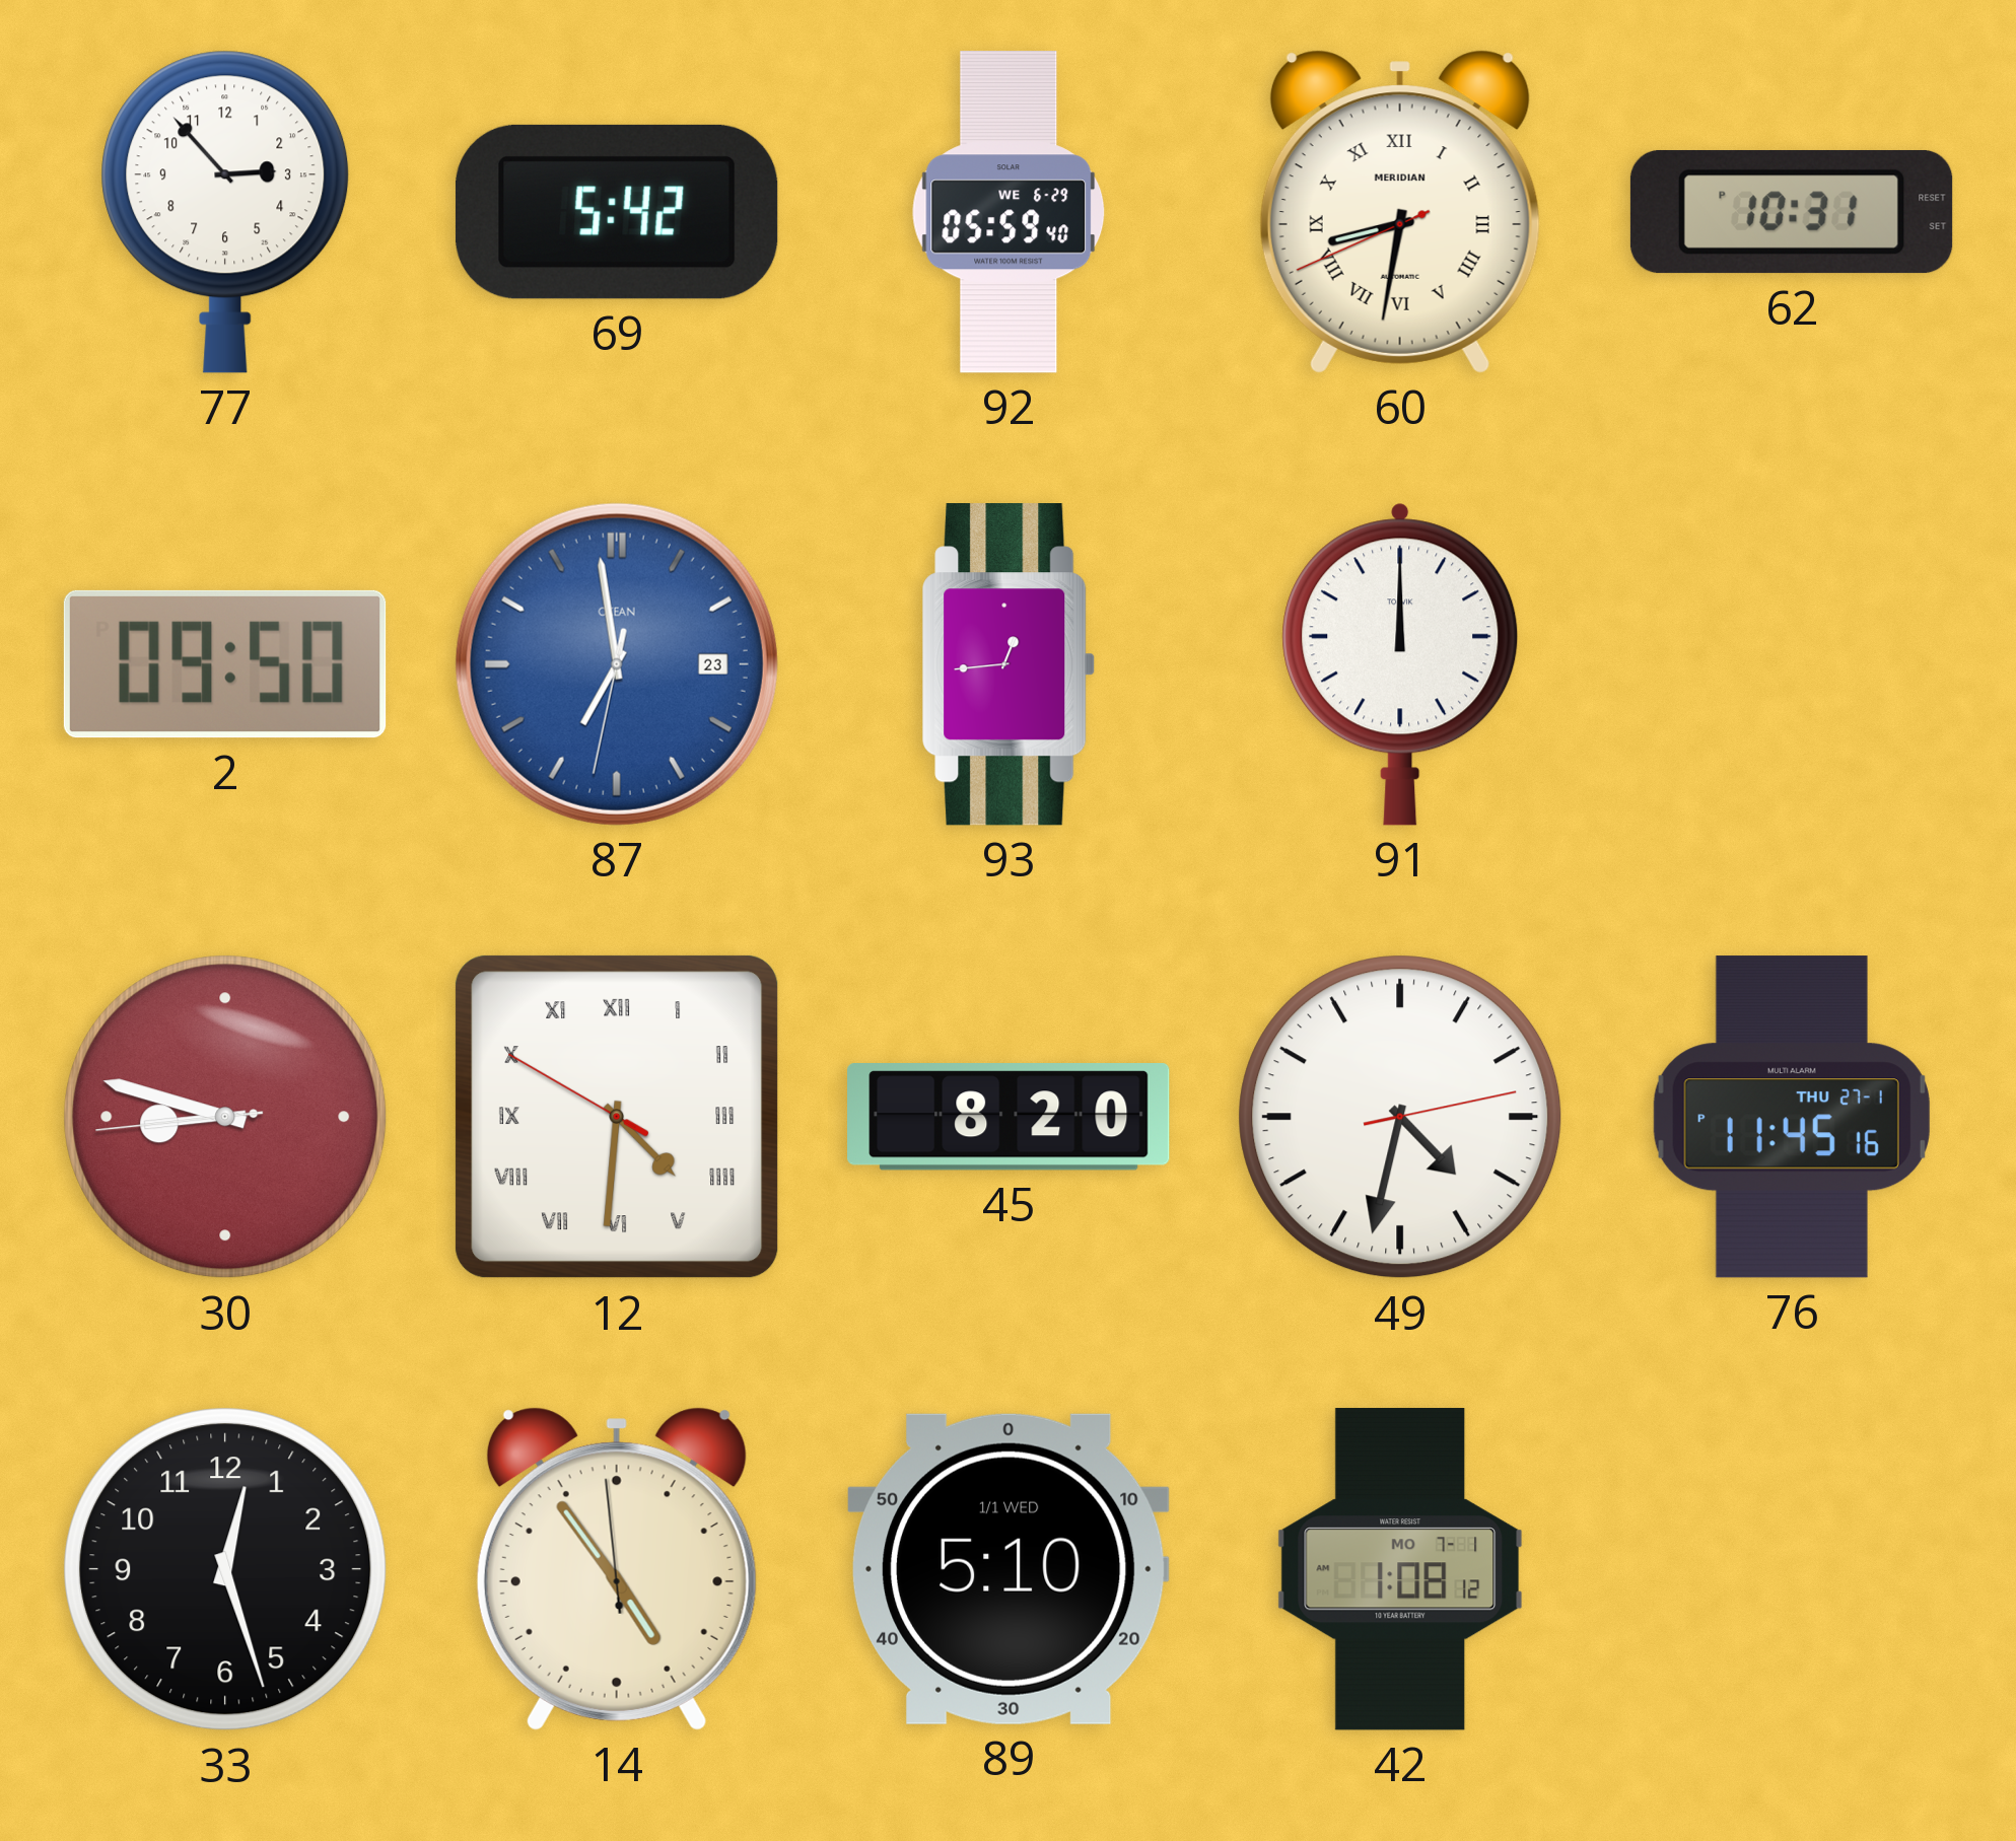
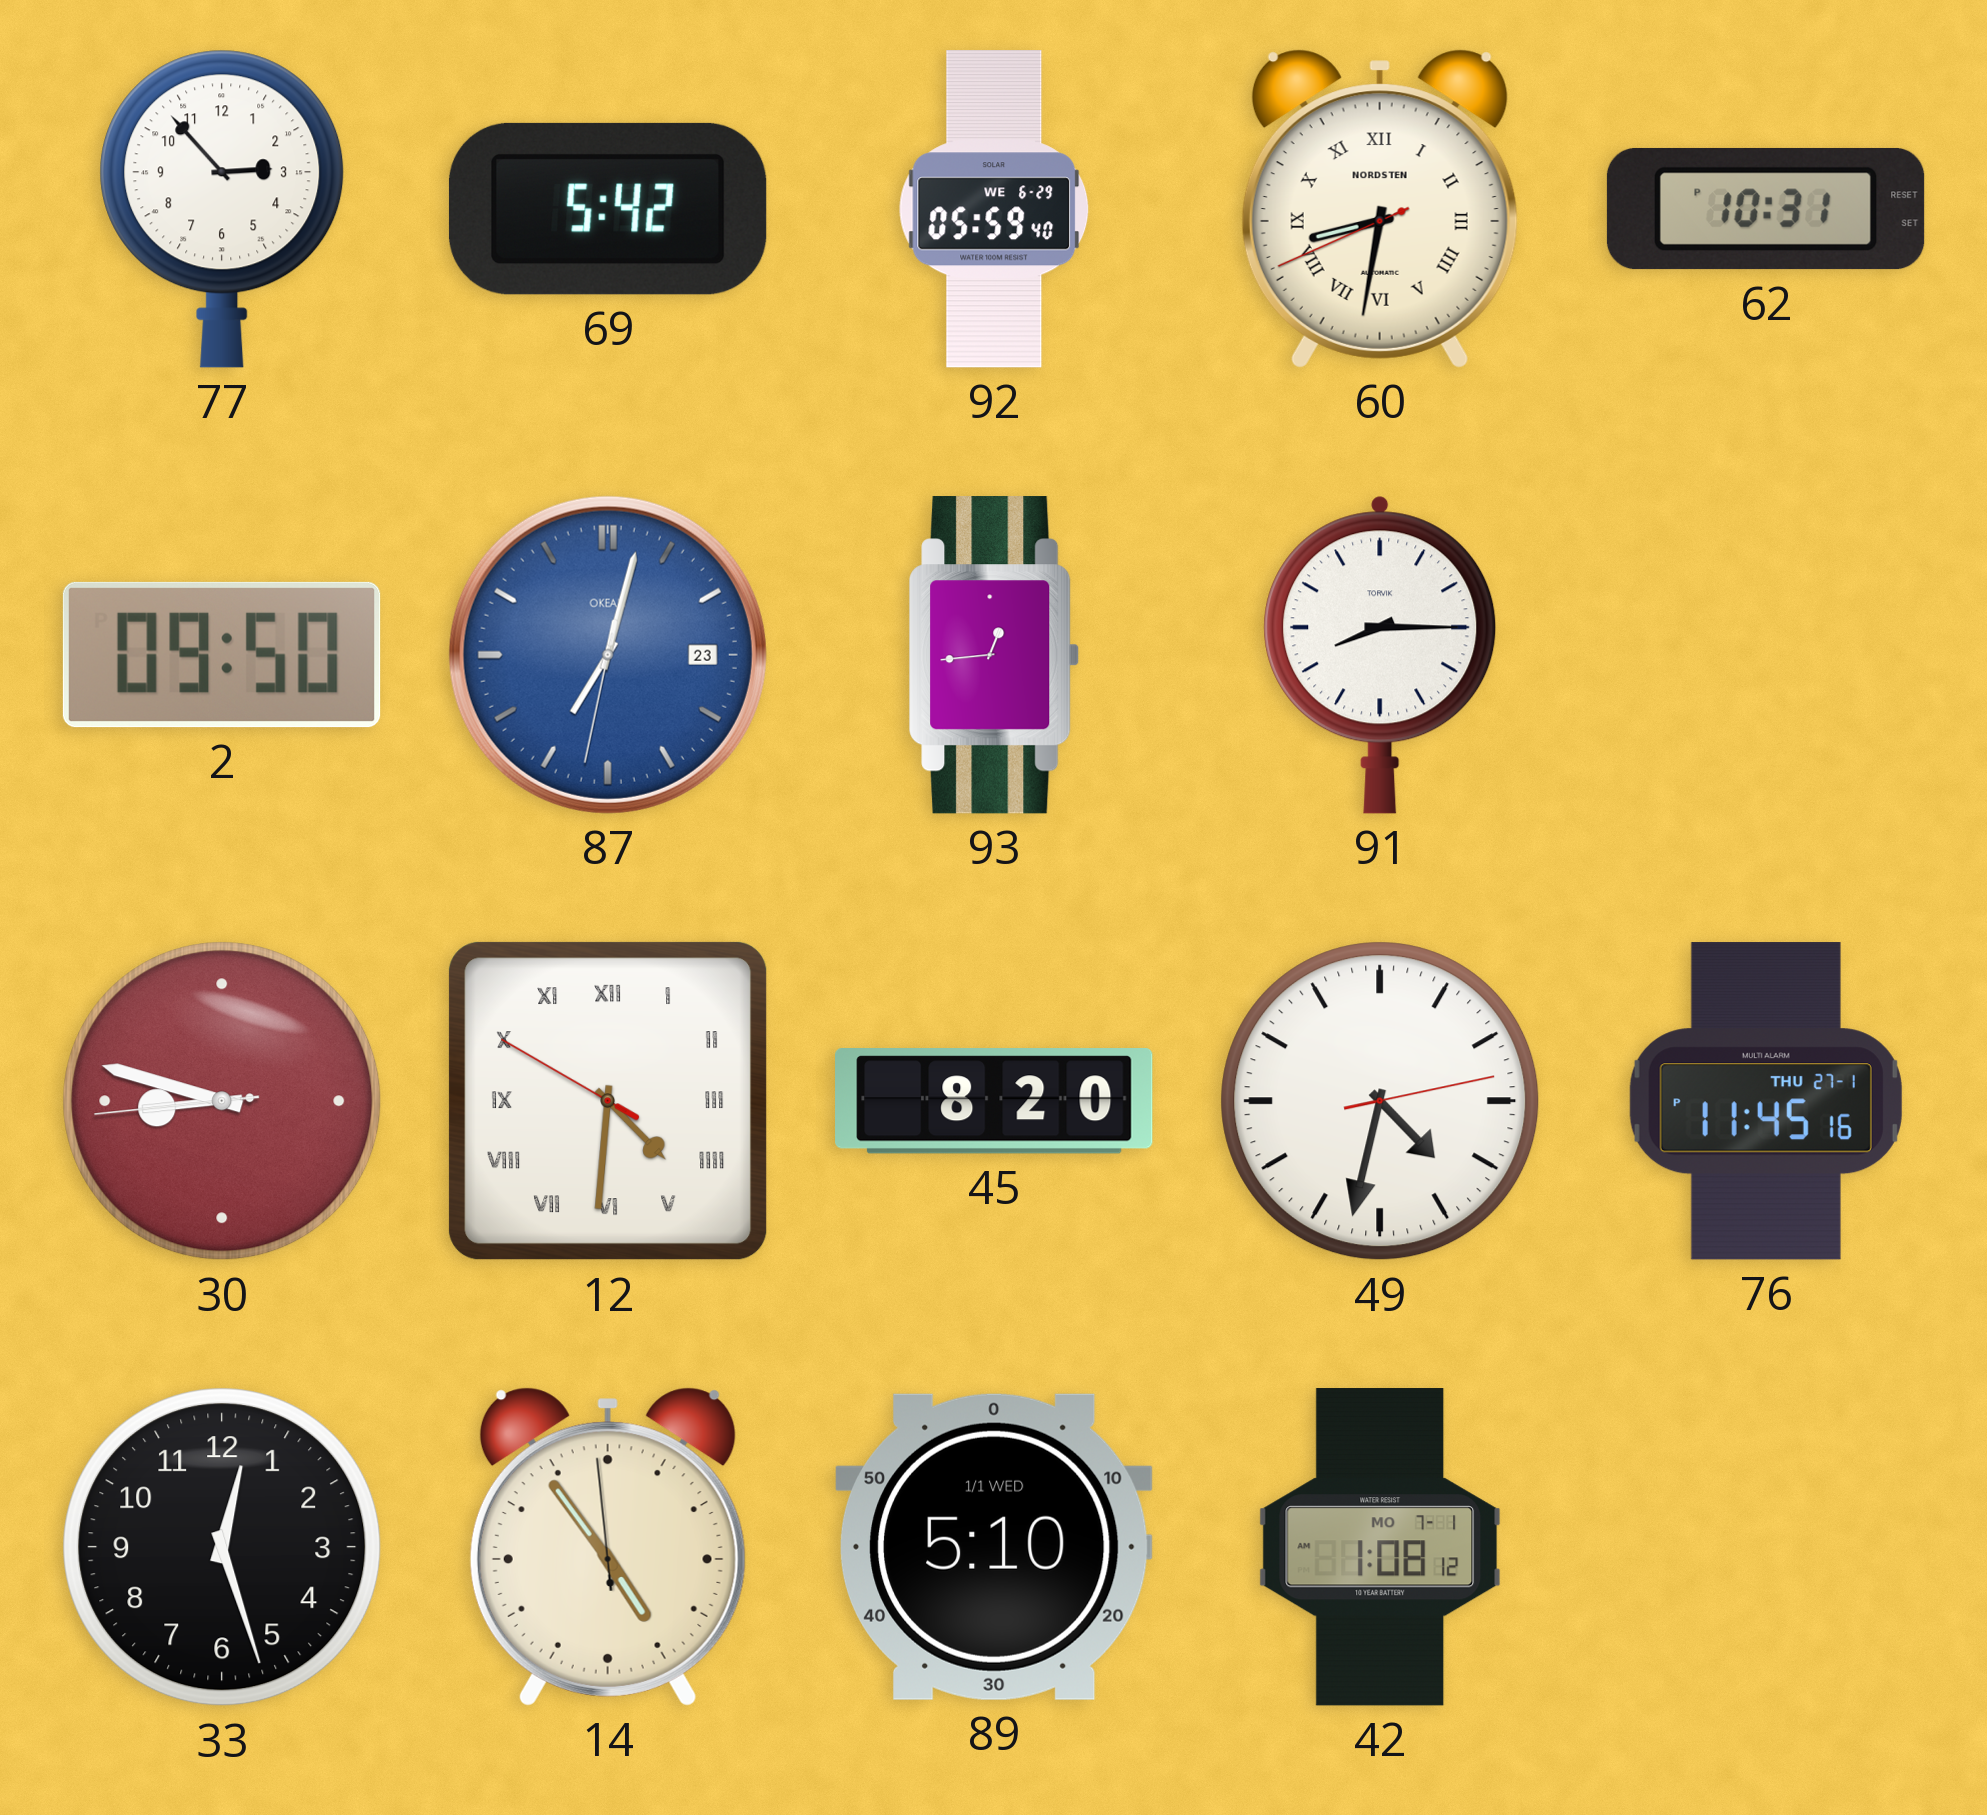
60 brand: MERIDIAN -> NORDSTEN (1380, 209)
87: 6:58 -> 7:02 (608, 655)
91: 12:00 -> 8:15 (1380, 655)
